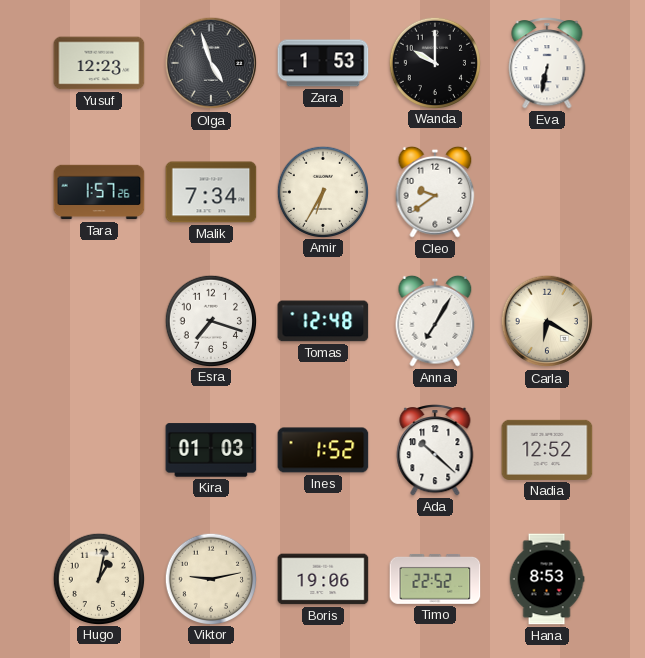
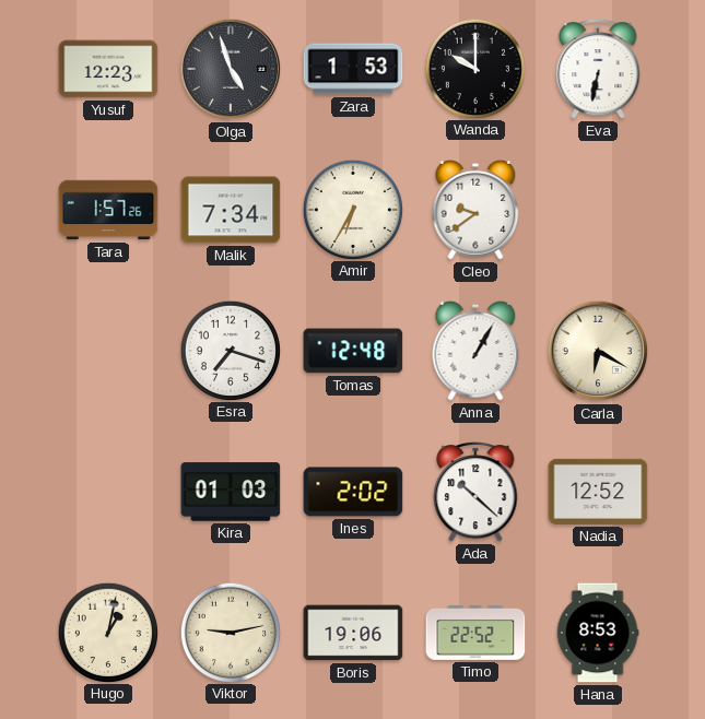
Anna: 7:05 -> 1:05 (475, 351)
Ines: 1:52 -> 2:02 (353, 492)
